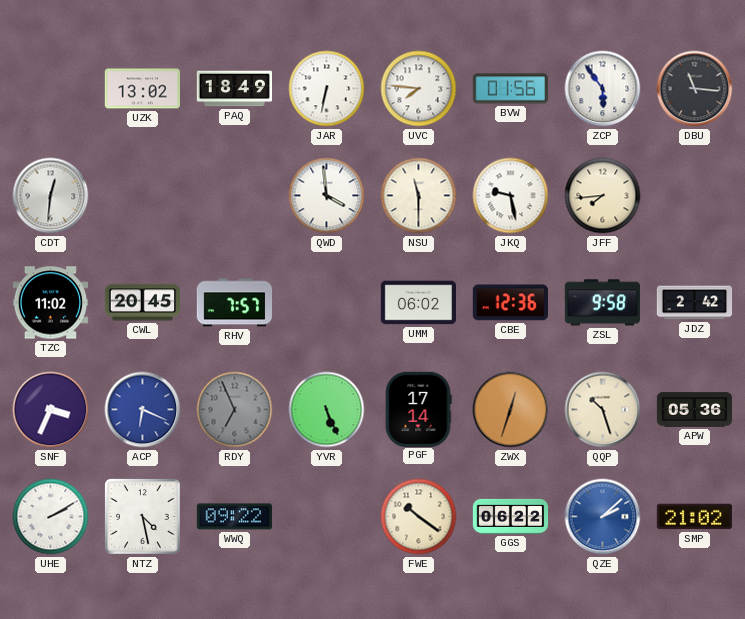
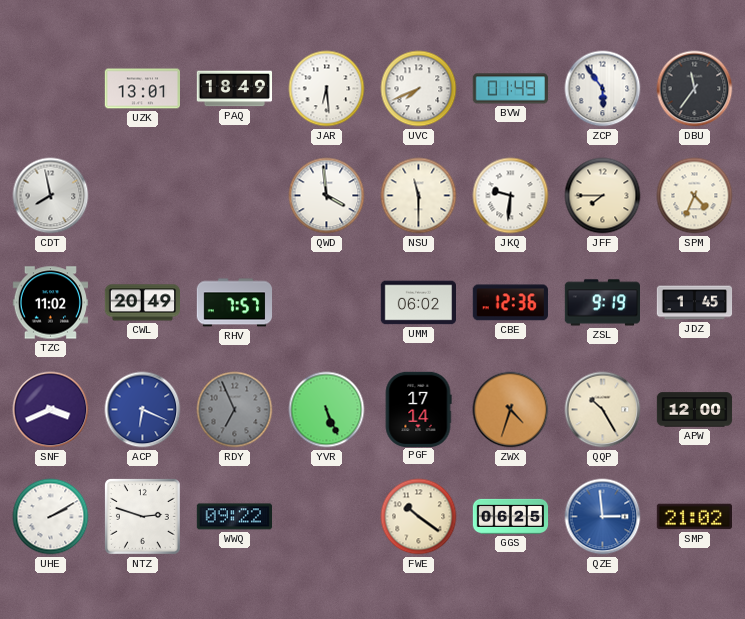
UZK: 13:02 -> 13:01 (142, 89)
JAR: 6:32 -> 6:29 (327, 89)
UVC: 7:46 -> 7:41 (419, 89)
BVW: 01:56 -> 01:49 (510, 89)
DBU: 11:16 -> 11:36 (695, 89)
CDT: 12:31 -> 7:58 (51, 196)
JKQ: 9:28 -> 9:31 (511, 196)
JFF: 7:44 -> 7:45 (603, 196)
SPM: none -> 4:34 (695, 196)
CWL: 20:45 -> 20:49 (142, 303)
ZSL: 9:58 -> 9:19 (602, 303)
JDZ: 2:42 -> 1:45 (695, 303)
SNF: 3:34 -> 3:41 (51, 410)
ZWX: 12:33 -> 4:33 (511, 410)
QQP: 10:27 -> 10:25 (603, 410)
APW: 05:36 -> 12:00 (695, 410)
NTZ: 4:28 -> 2:48 (143, 517)
GGS: 06:22 -> 06:25 (511, 516)
QZE: 2:08 -> 2:59 (603, 517)
